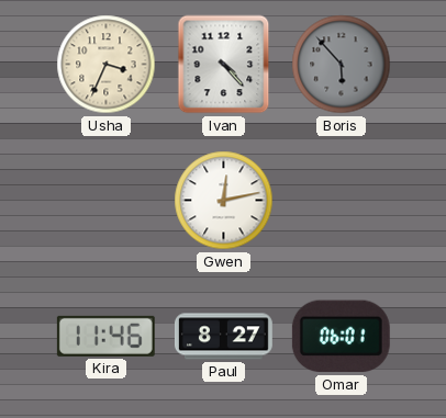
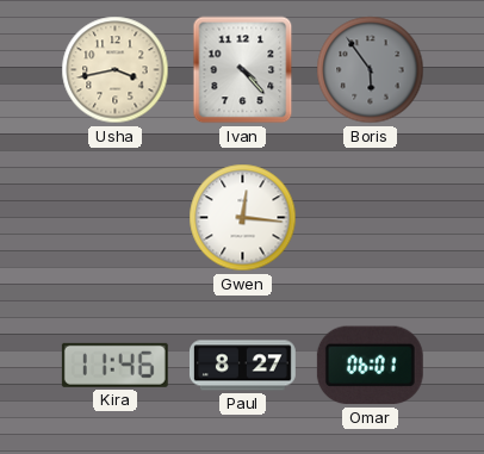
Usha: 3:34 -> 3:43 (116, 70)
Boris: 5:53 -> 5:54 (371, 70)
Gwen: 12:13 -> 12:16 (243, 218)
